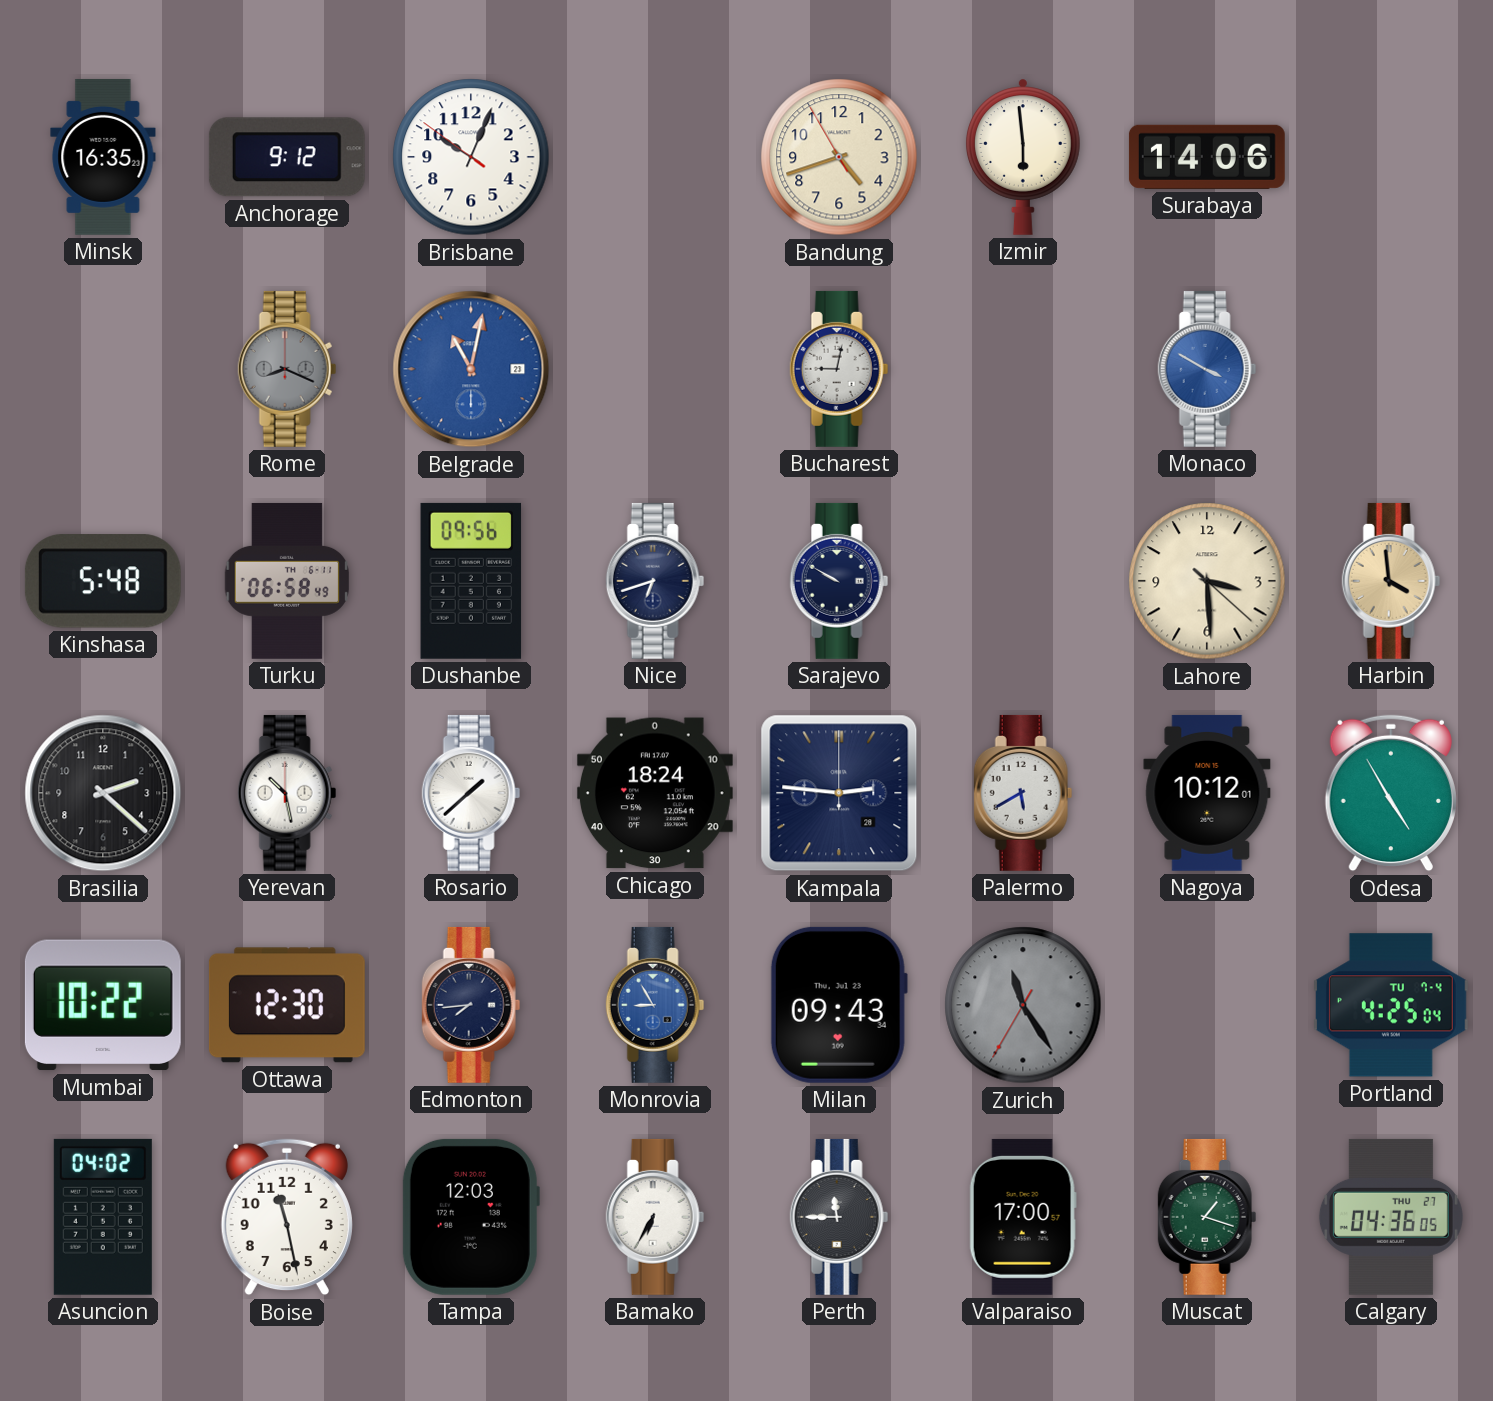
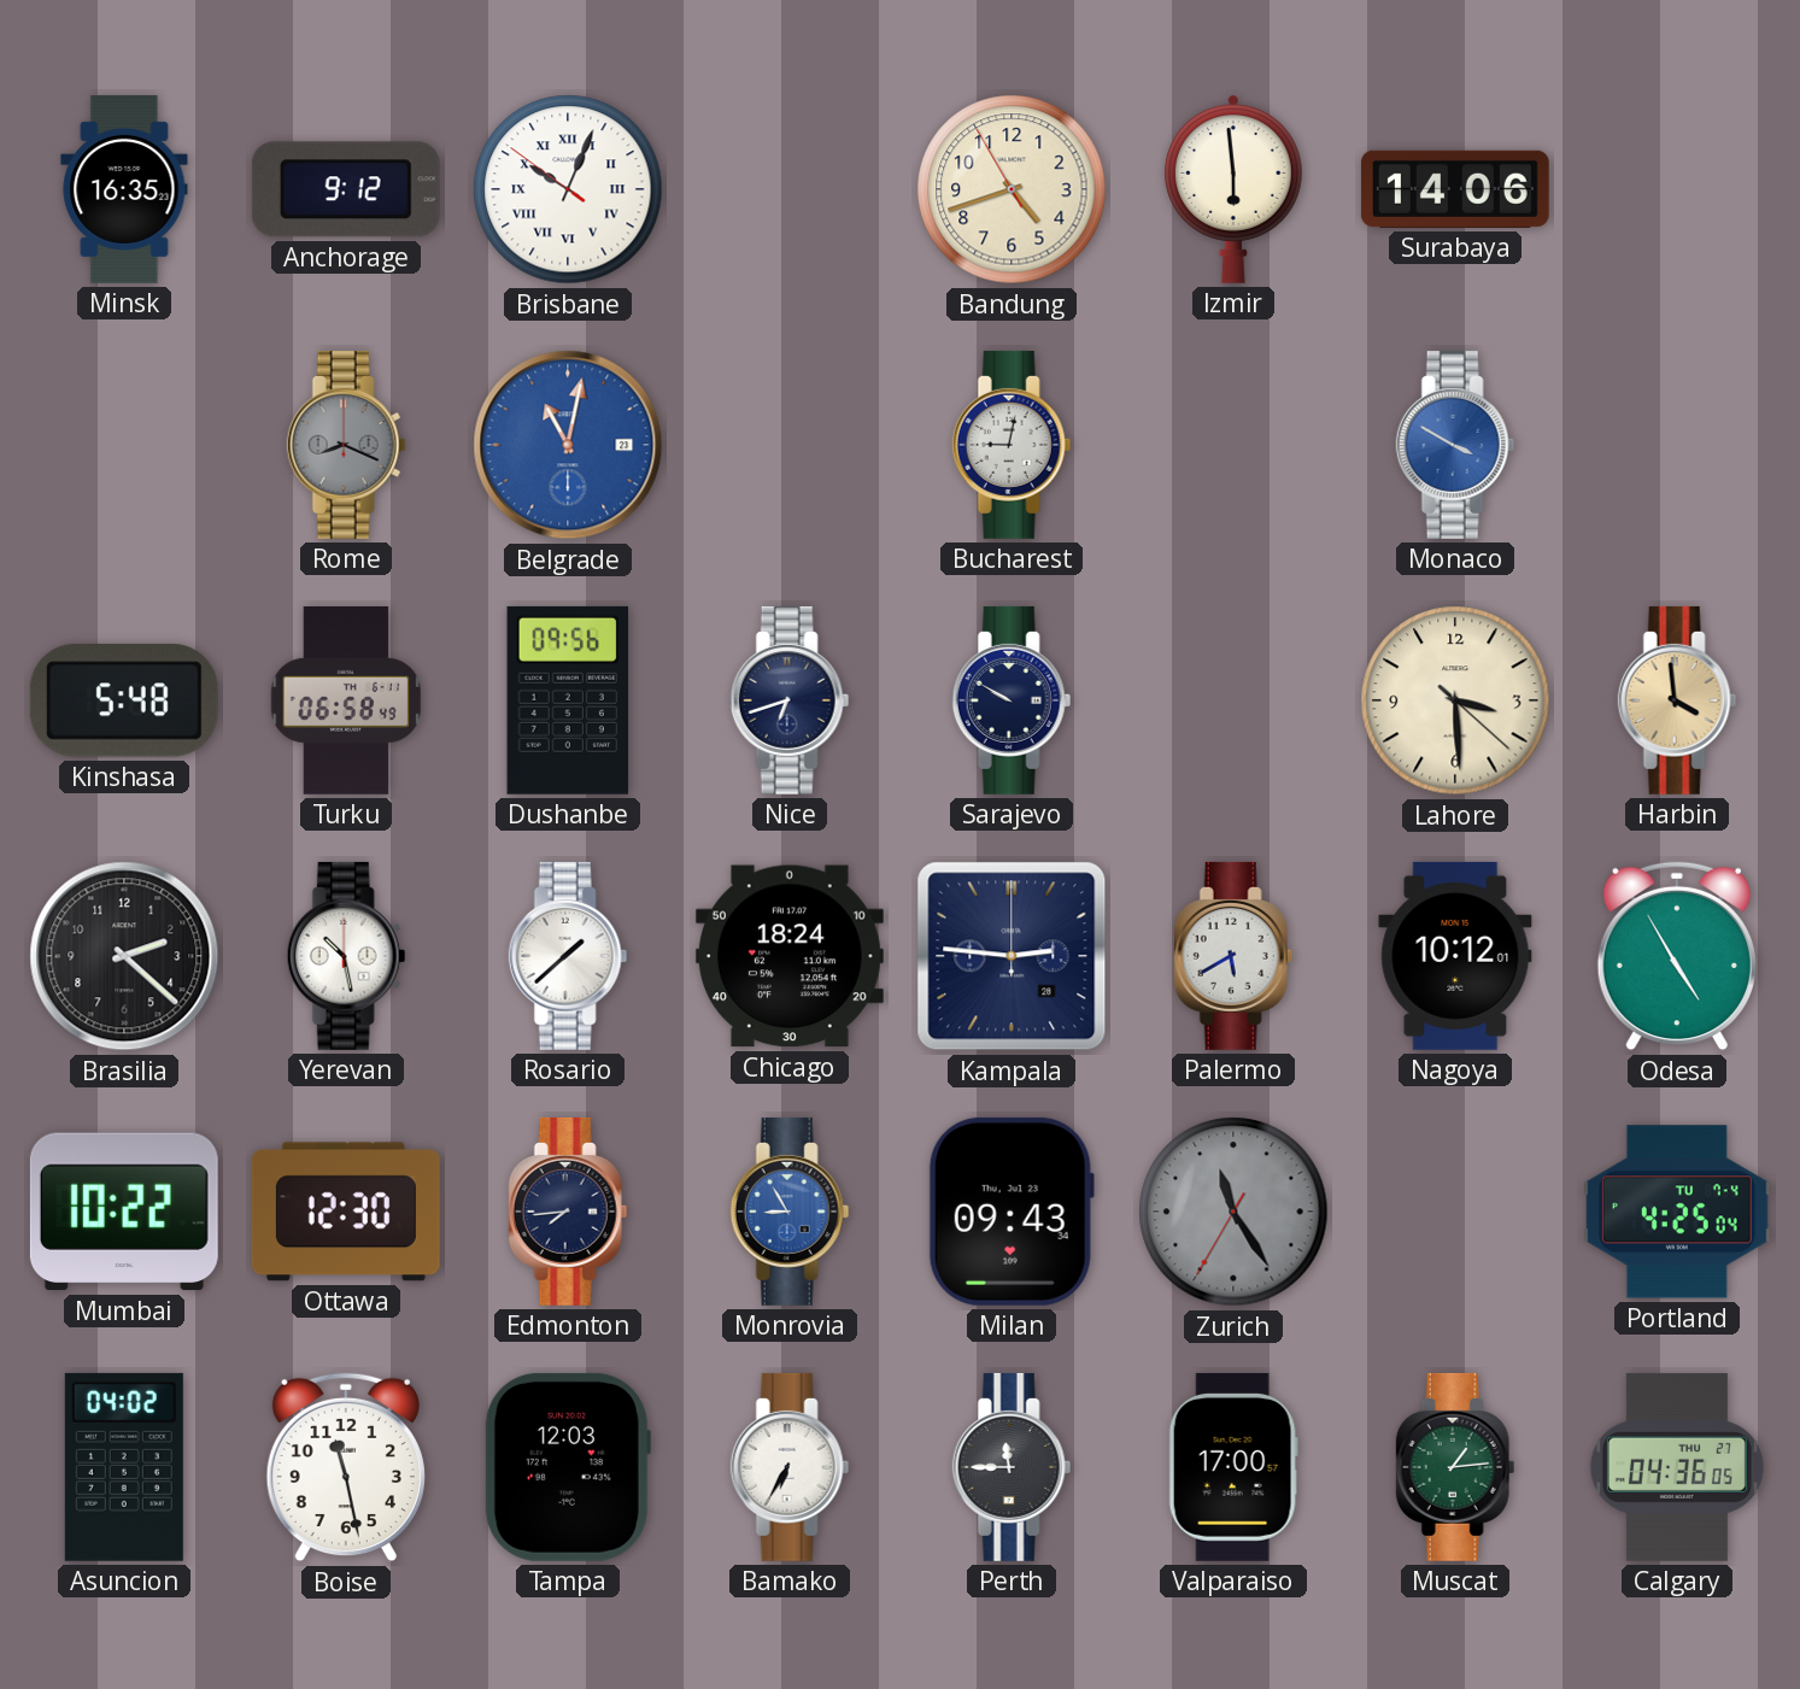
Brisbane numerals: Arabic -> Roman (568, 189)
Muscat: 1:18 -> 1:14 (1455, 1467)
